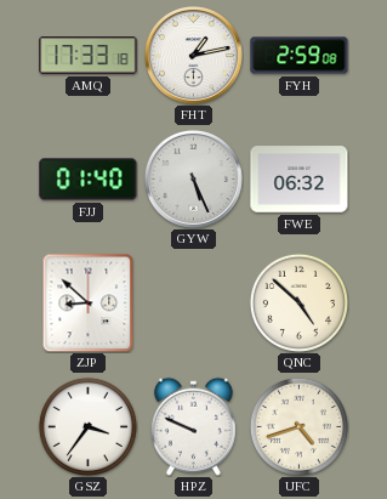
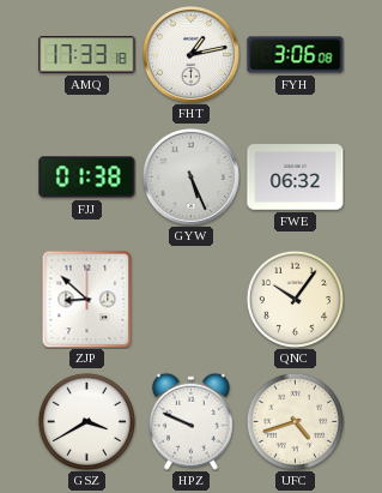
FYH: 2:59 -> 3:06 (296, 55)
FJJ: 01:40 -> 01:38 (87, 178)
QNC: 4:52 -> 10:06 (295, 299)
GSZ: 3:36 -> 3:40 (86, 421)
